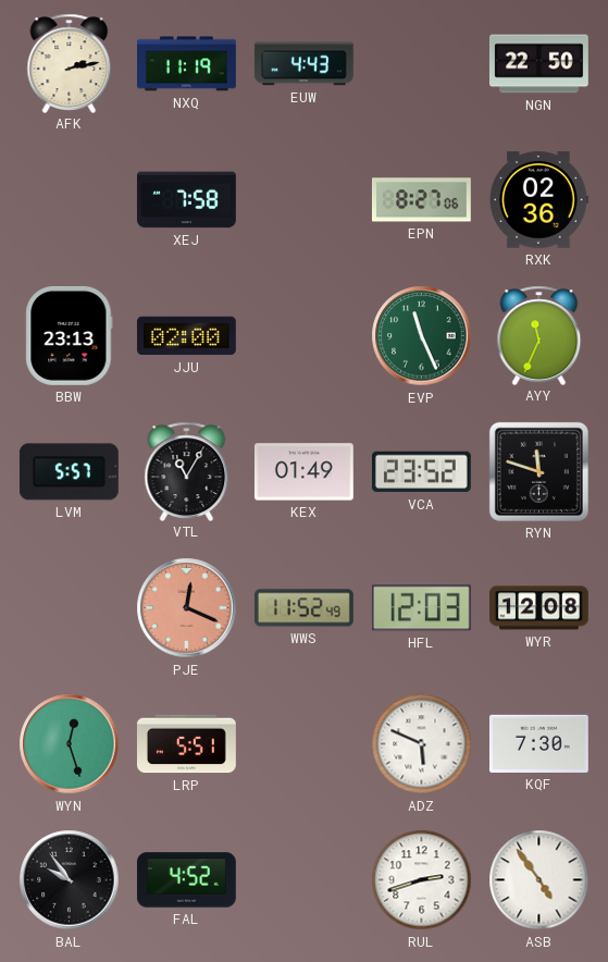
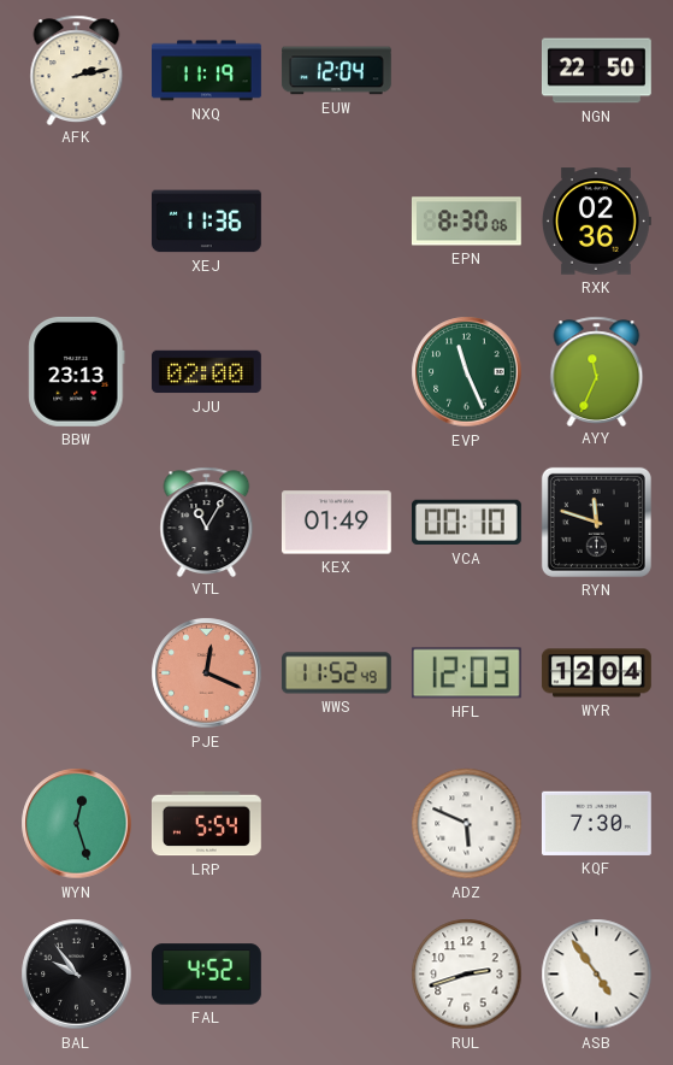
EUW: 4:43 -> 12:04 (336, 71)
XEJ: 7:58 -> 11:36 (206, 222)
EPN: 8:27 -> 8:30 (466, 222)
LVM: 5:57 -> none (69, 472)
VCA: 23:52 -> 00:10 (466, 523)
WYR: 12:08 -> 12:04 (596, 673)
LRP: 5:51 -> 5:54 (206, 824)
